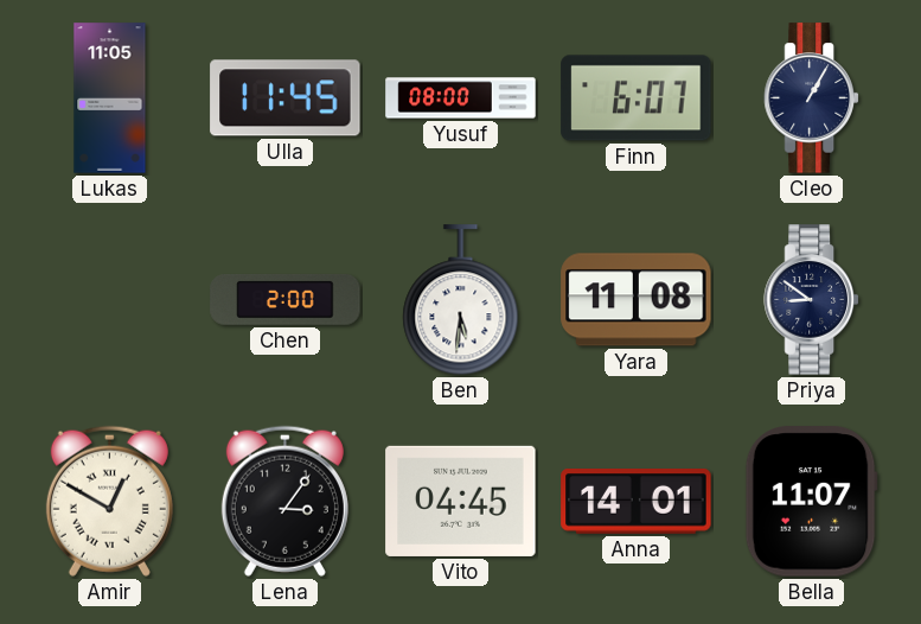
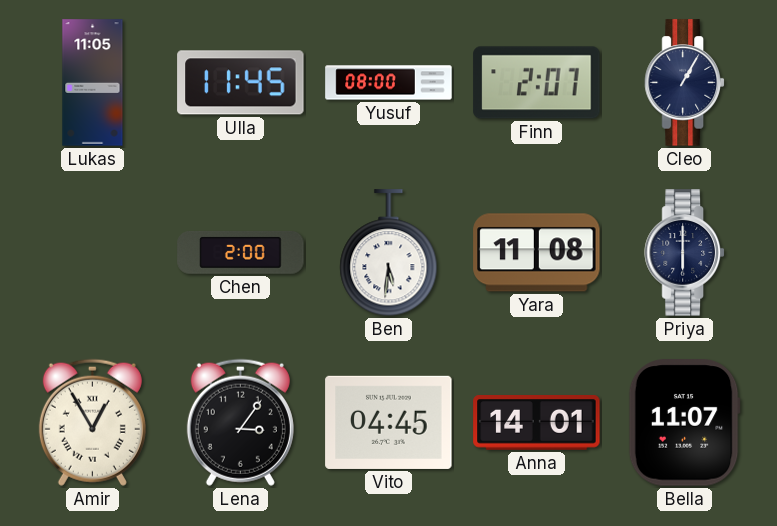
Finn: 6:07 -> 2:07 (537, 83)
Priya: 8:51 -> 6:00 (685, 253)
Amir: 12:50 -> 12:55 (92, 422)
